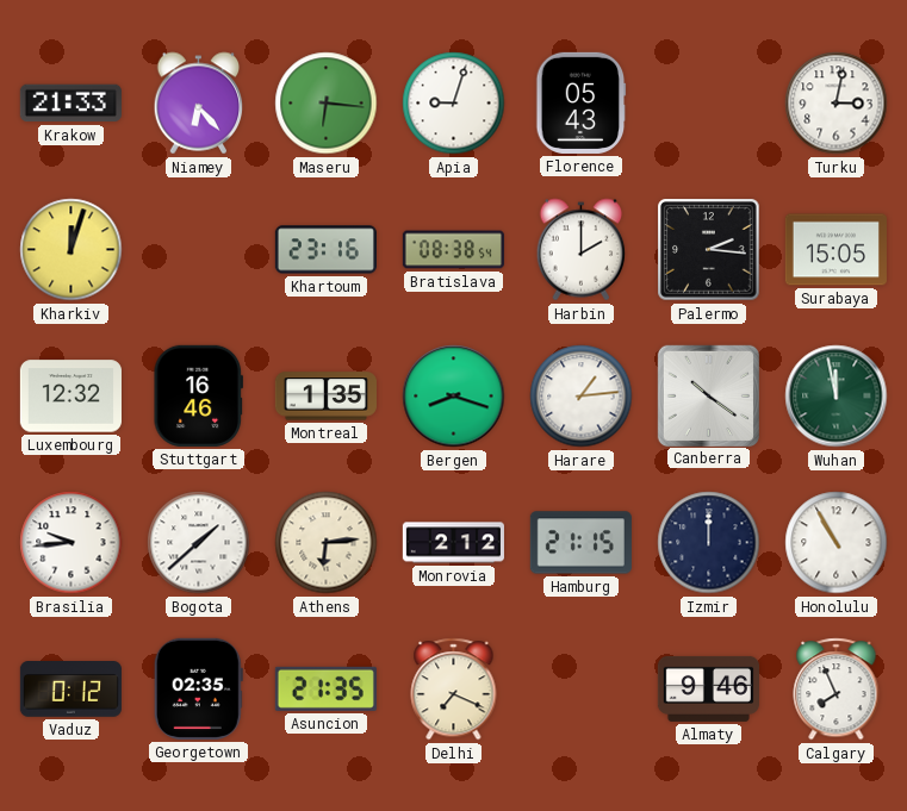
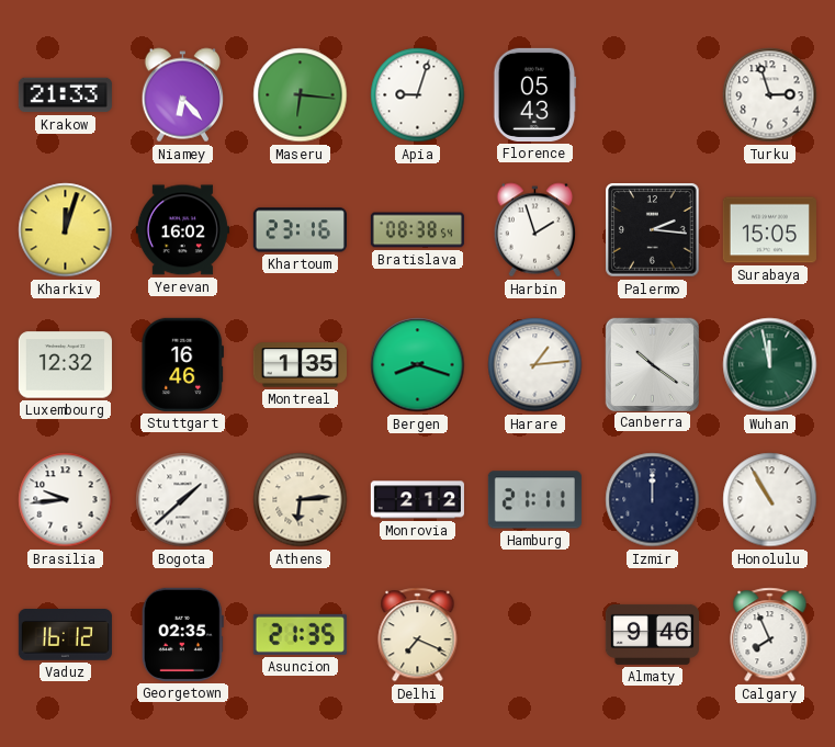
Turku: 3:02 -> 2:57 (770, 95)
Yerevan: none -> 16:02 (182, 230)
Harbin: 2:00 -> 1:57 (535, 230)
Hamburg: 21:15 -> 21:11 (534, 500)
Vaduz: 0:12 -> 16:12 (65, 635)
